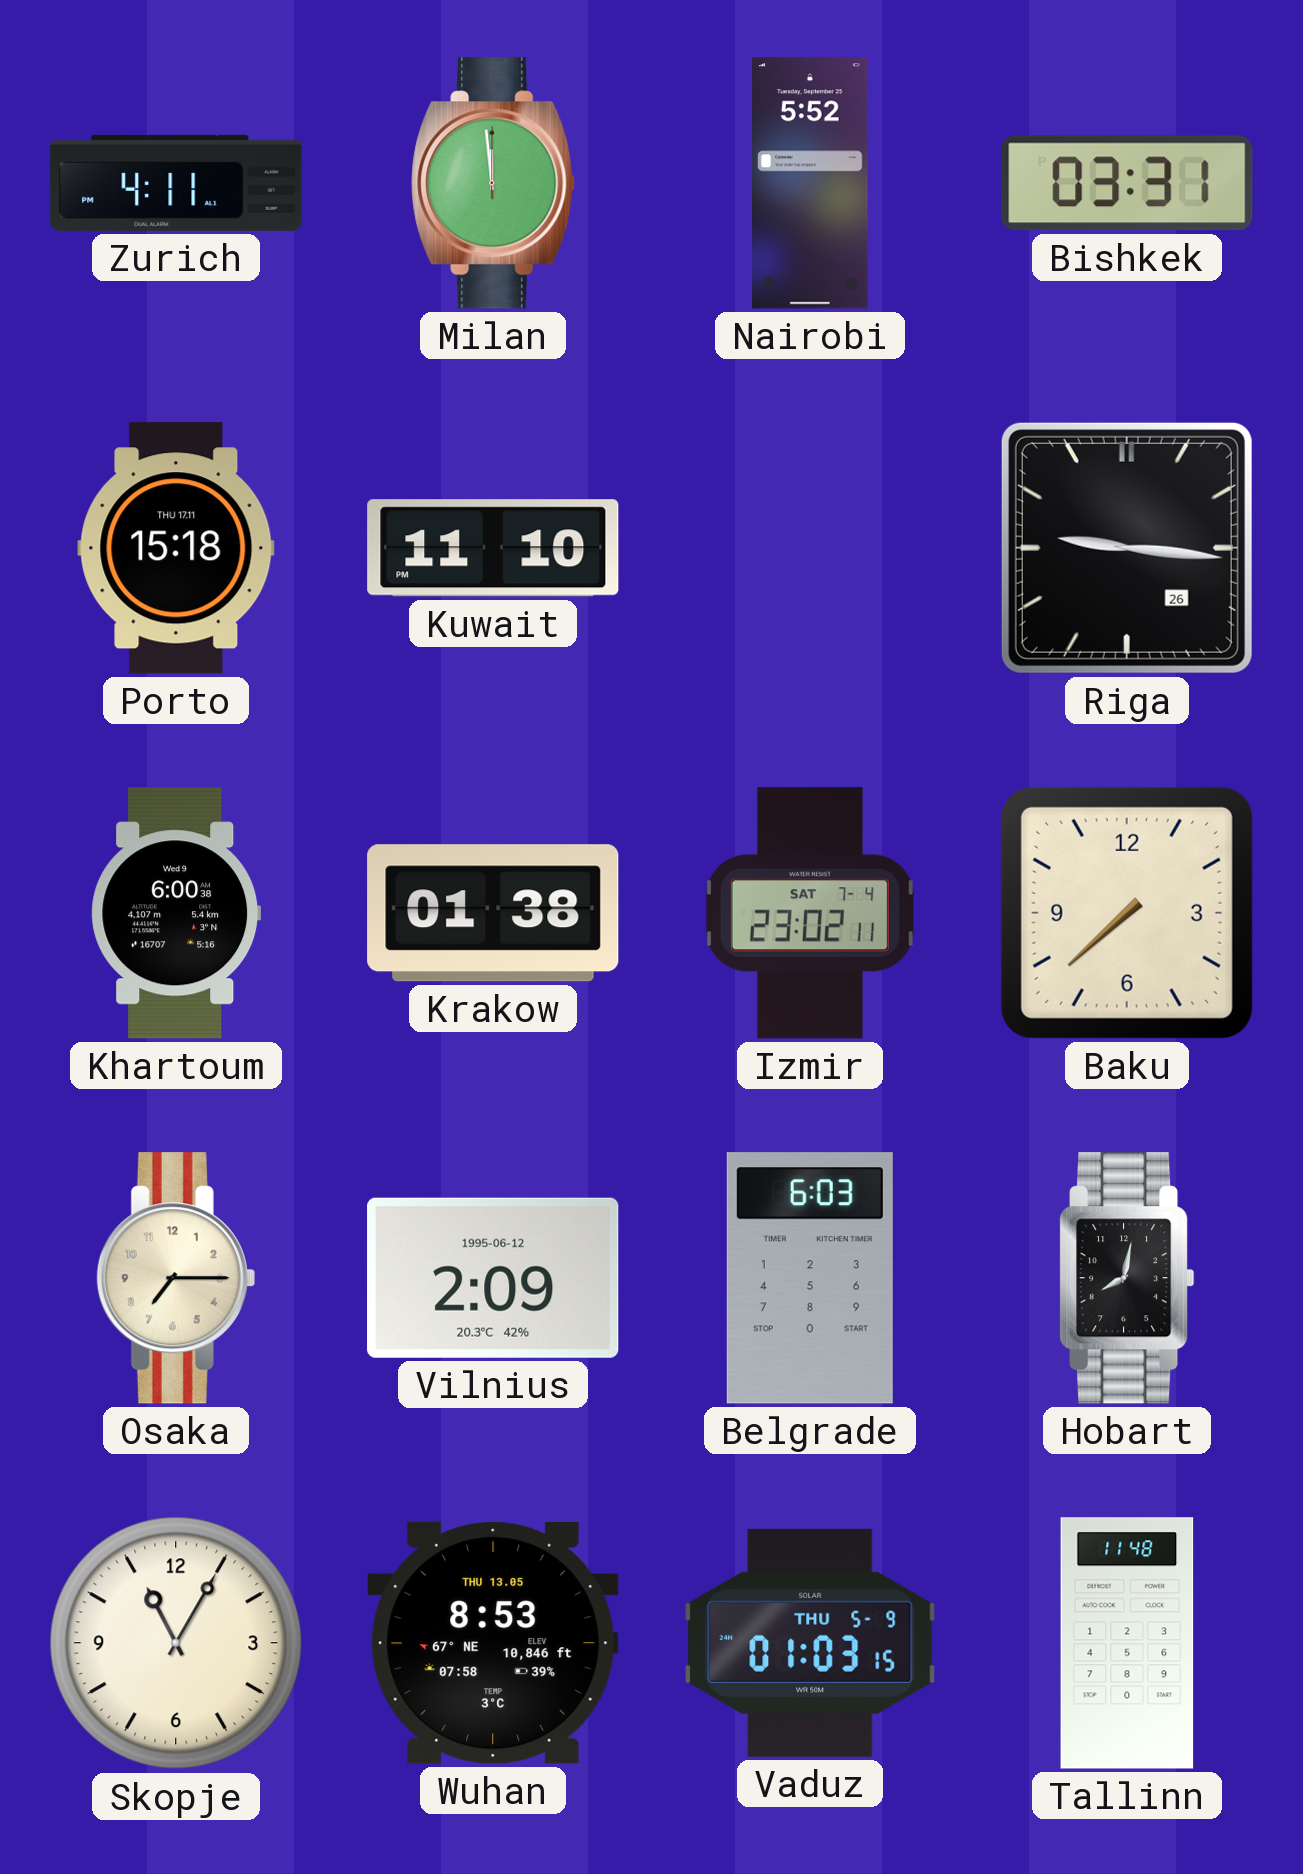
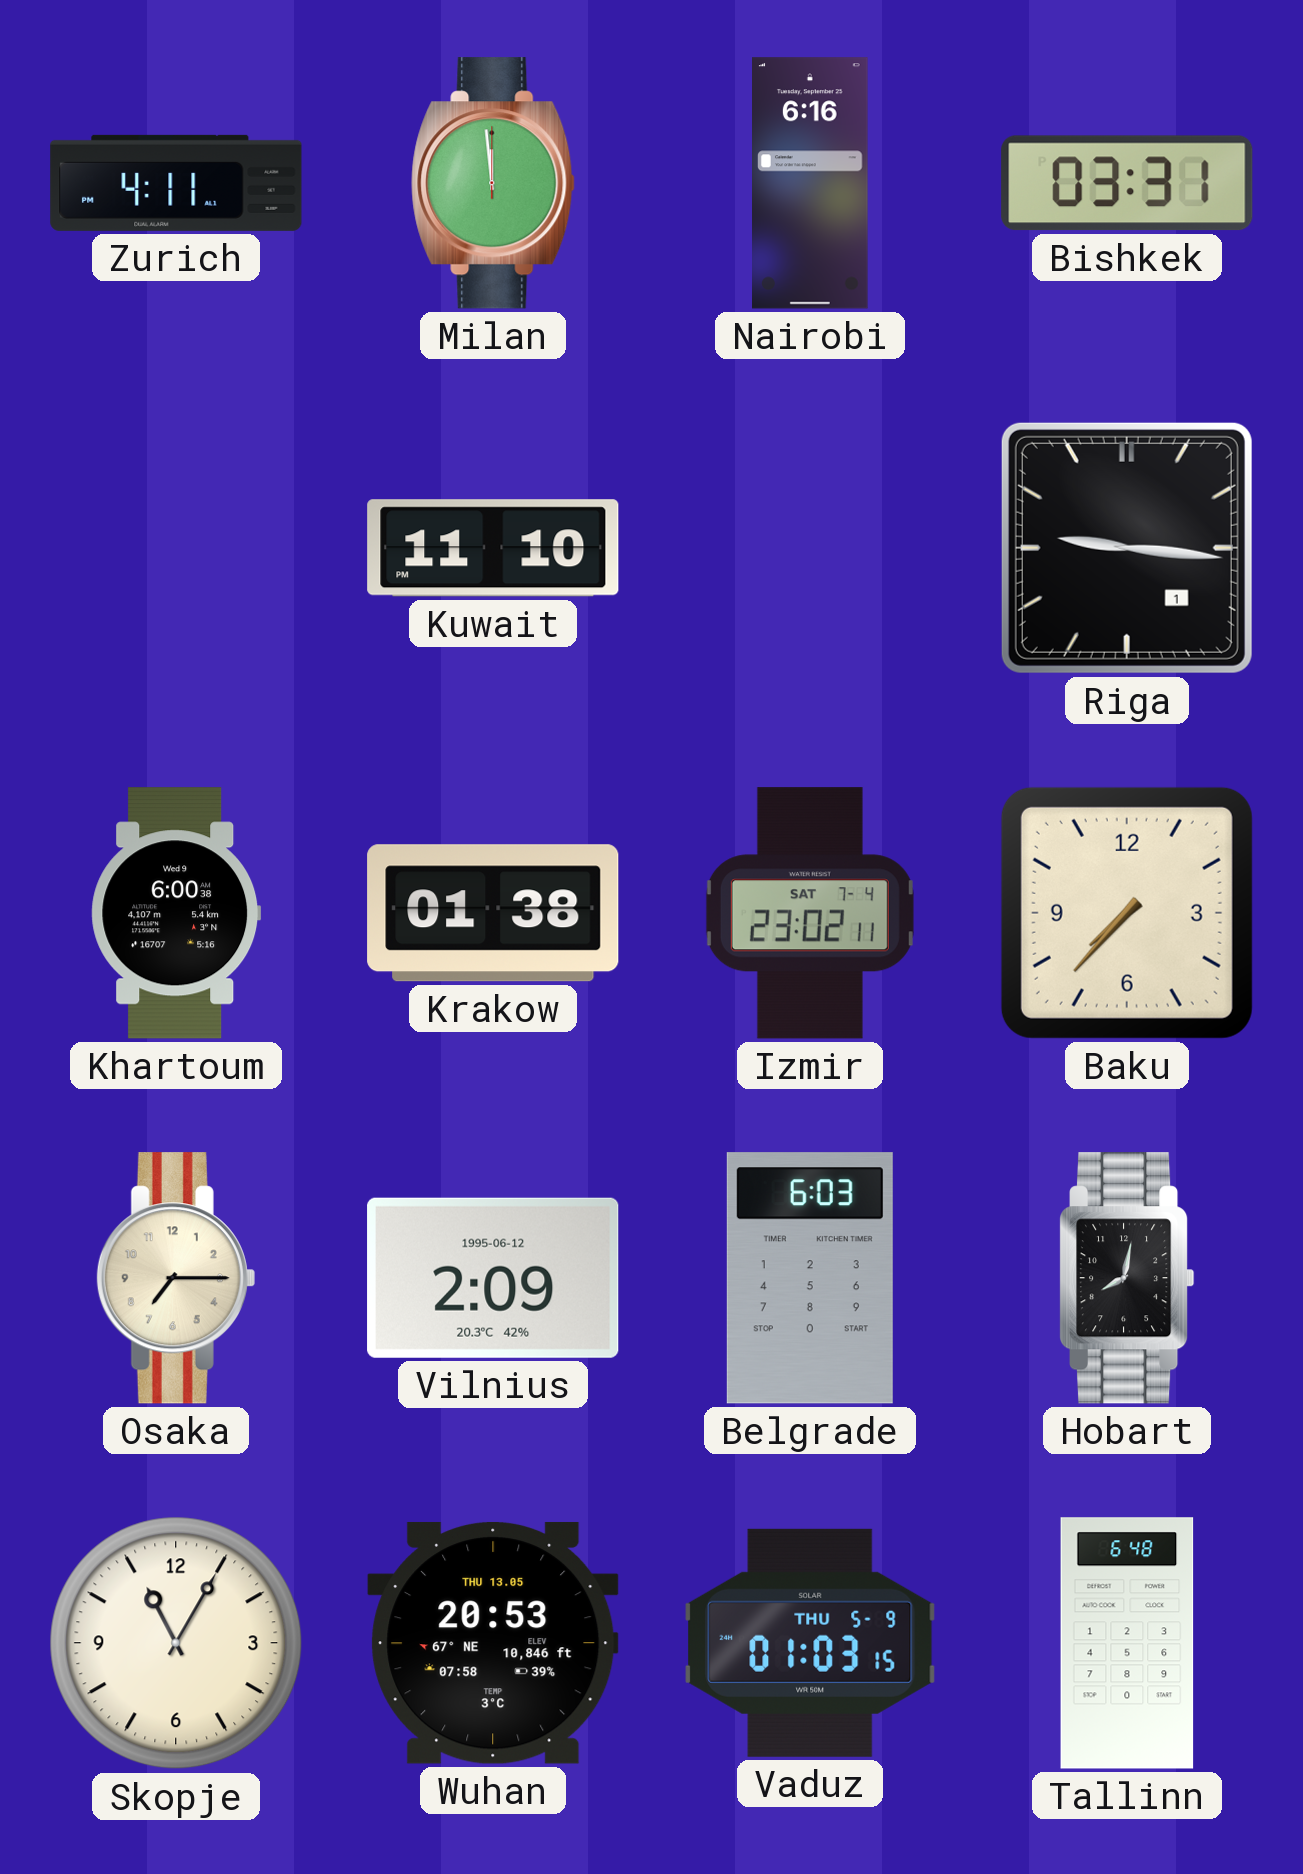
Nairobi: 5:52 -> 6:16 (811, 183)
Porto: 15:18 -> none (176, 548)
Riga date: 26 -> 1 (1127, 548)
Baku: 7:38 -> 7:37 (1127, 913)
Wuhan: 8:53 -> 20:53 (493, 1643)
Tallinn: 11:48 -> 6:48 (1127, 1643)
